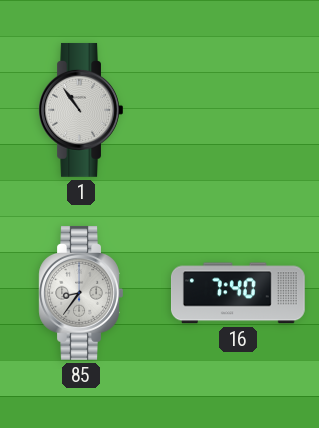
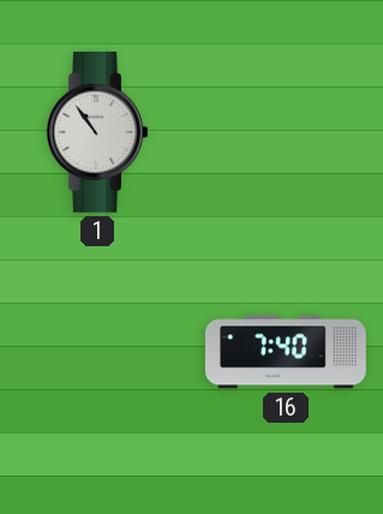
85: 8:36 -> none (81, 293)
